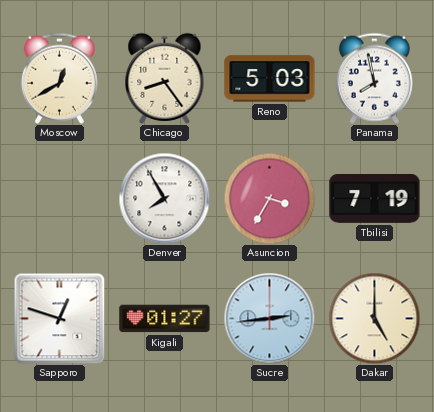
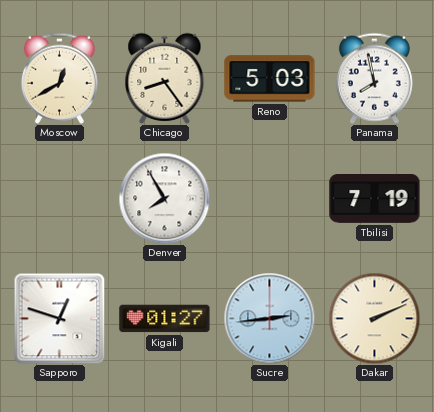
Asuncion: 3:35 -> none (269, 198)
Dakar: 5:00 -> 2:11 (374, 318)
